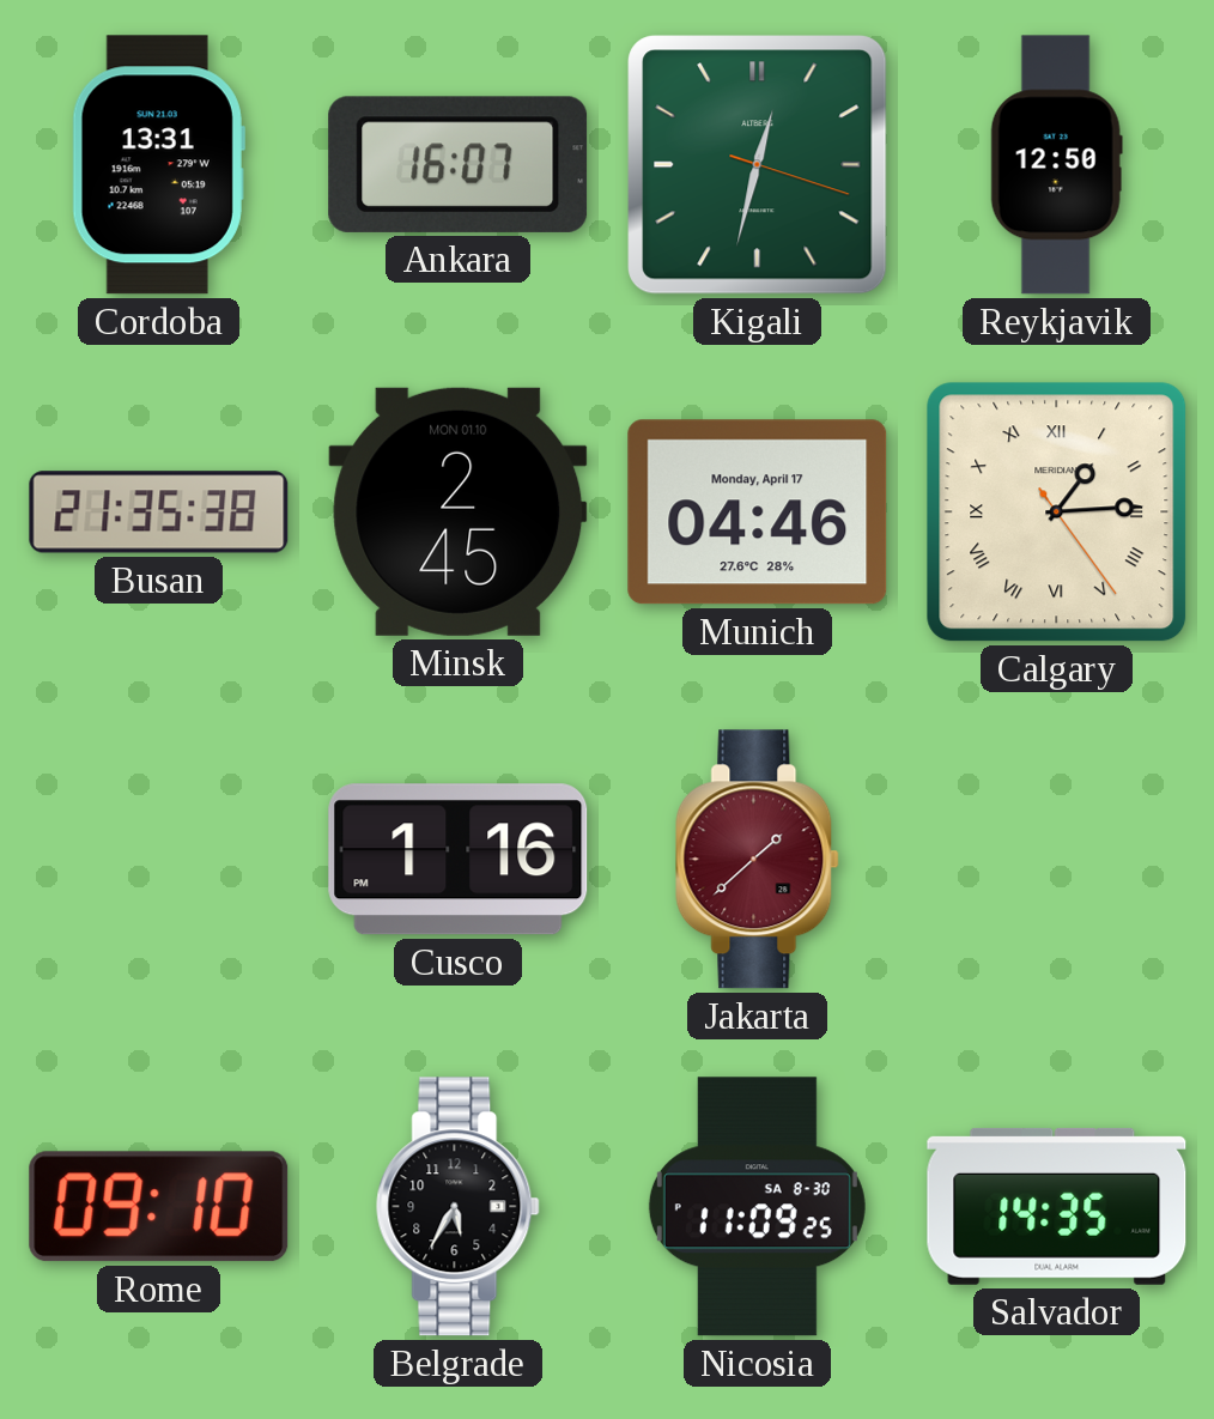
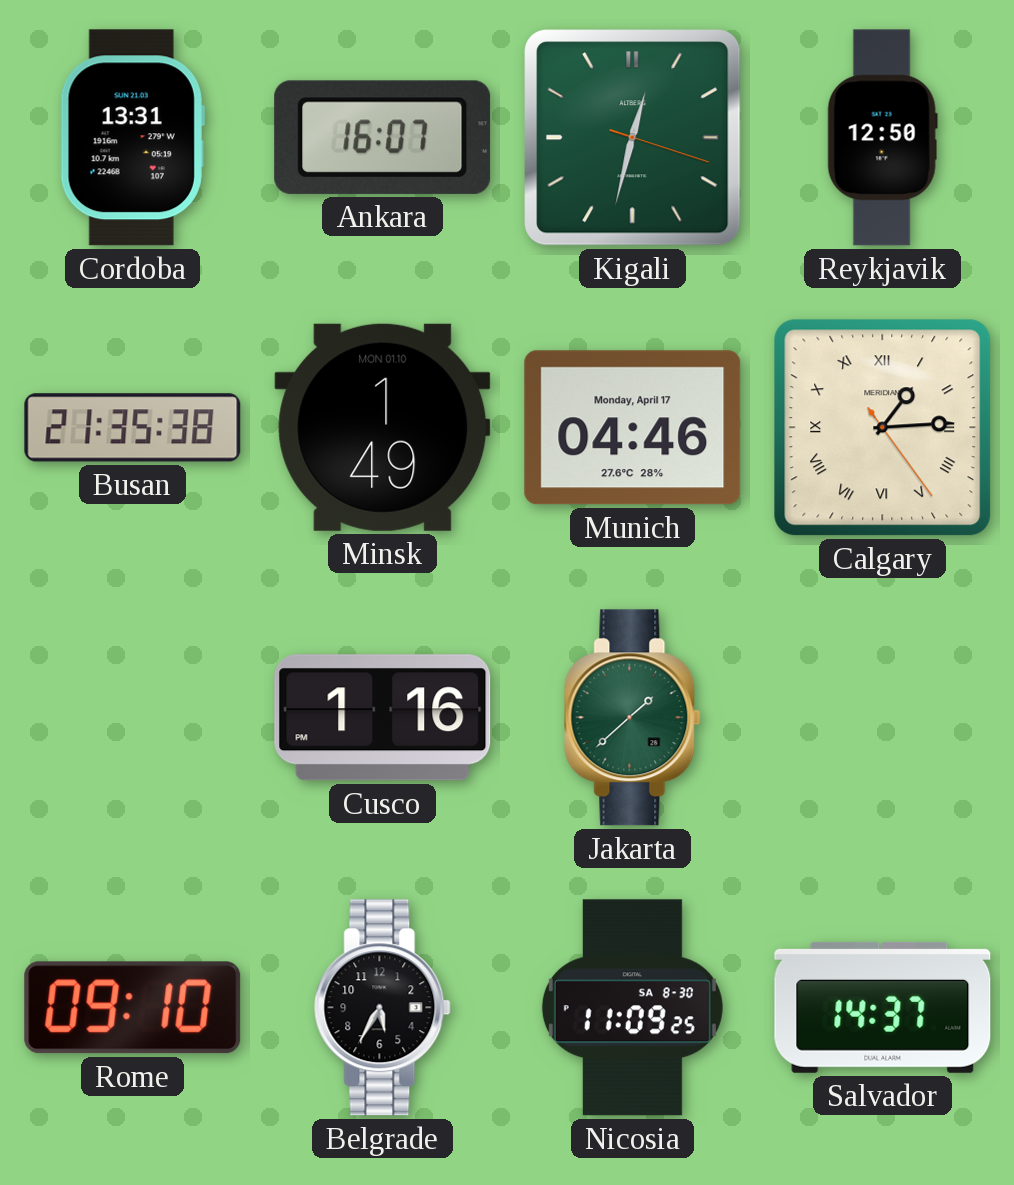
Minsk: 2:45 -> 1:49 (383, 427)
Jakarta dial: burgundy -> green (633, 718)
Salvador: 14:35 -> 14:37 (883, 1007)
